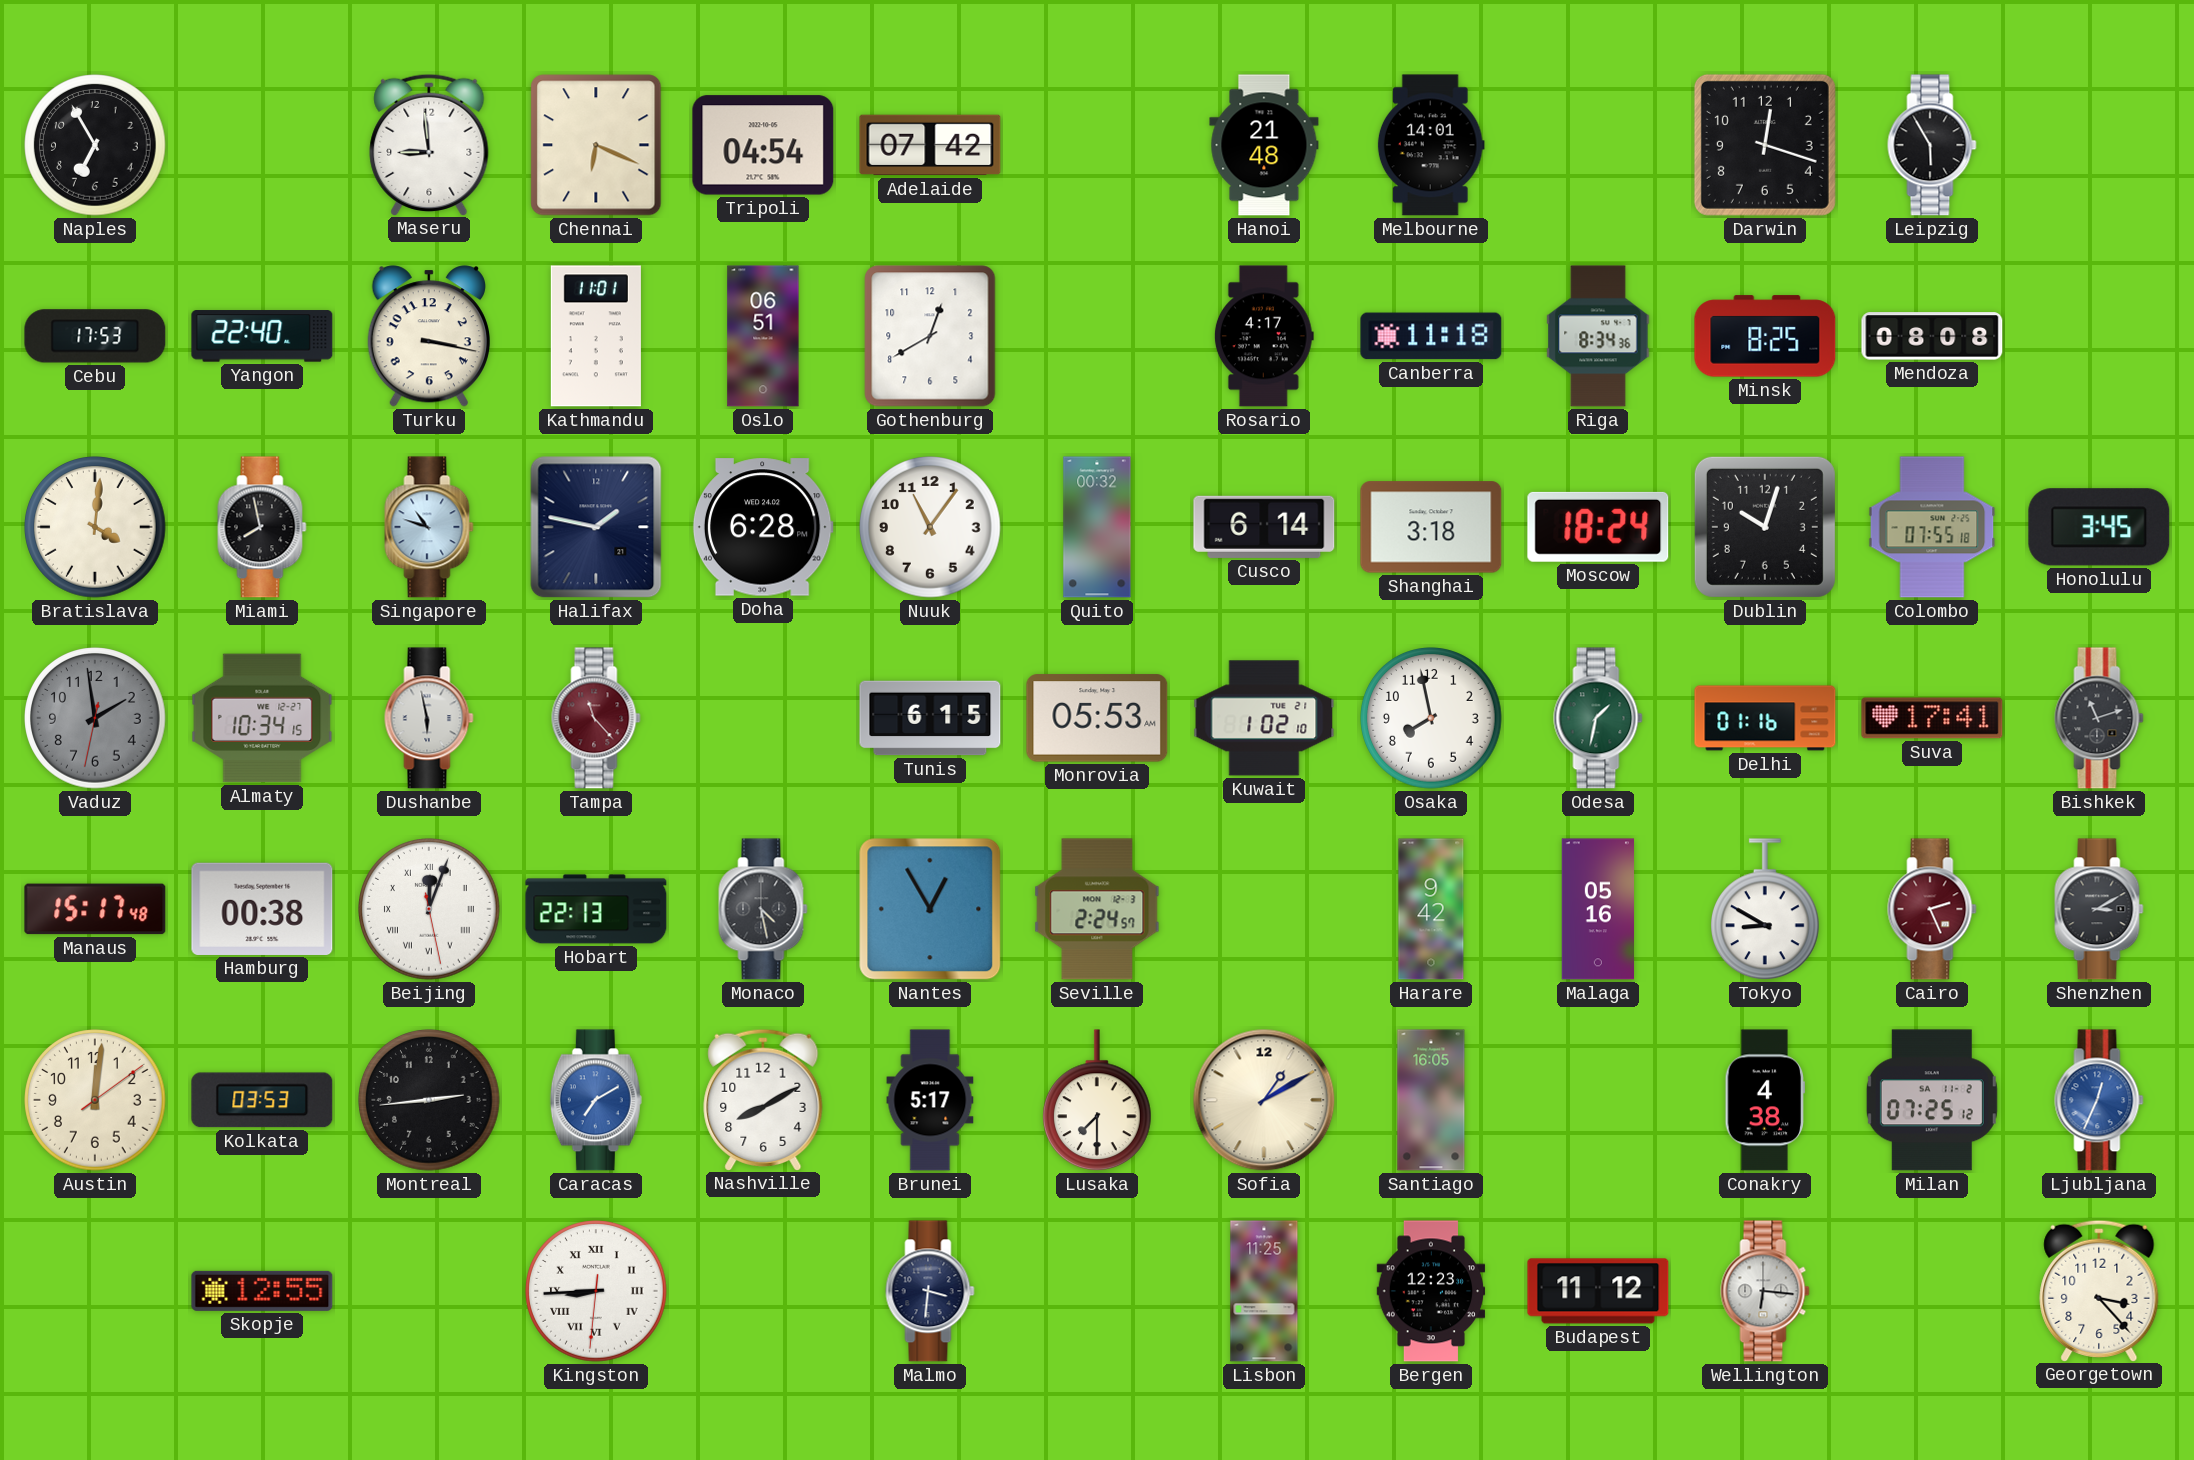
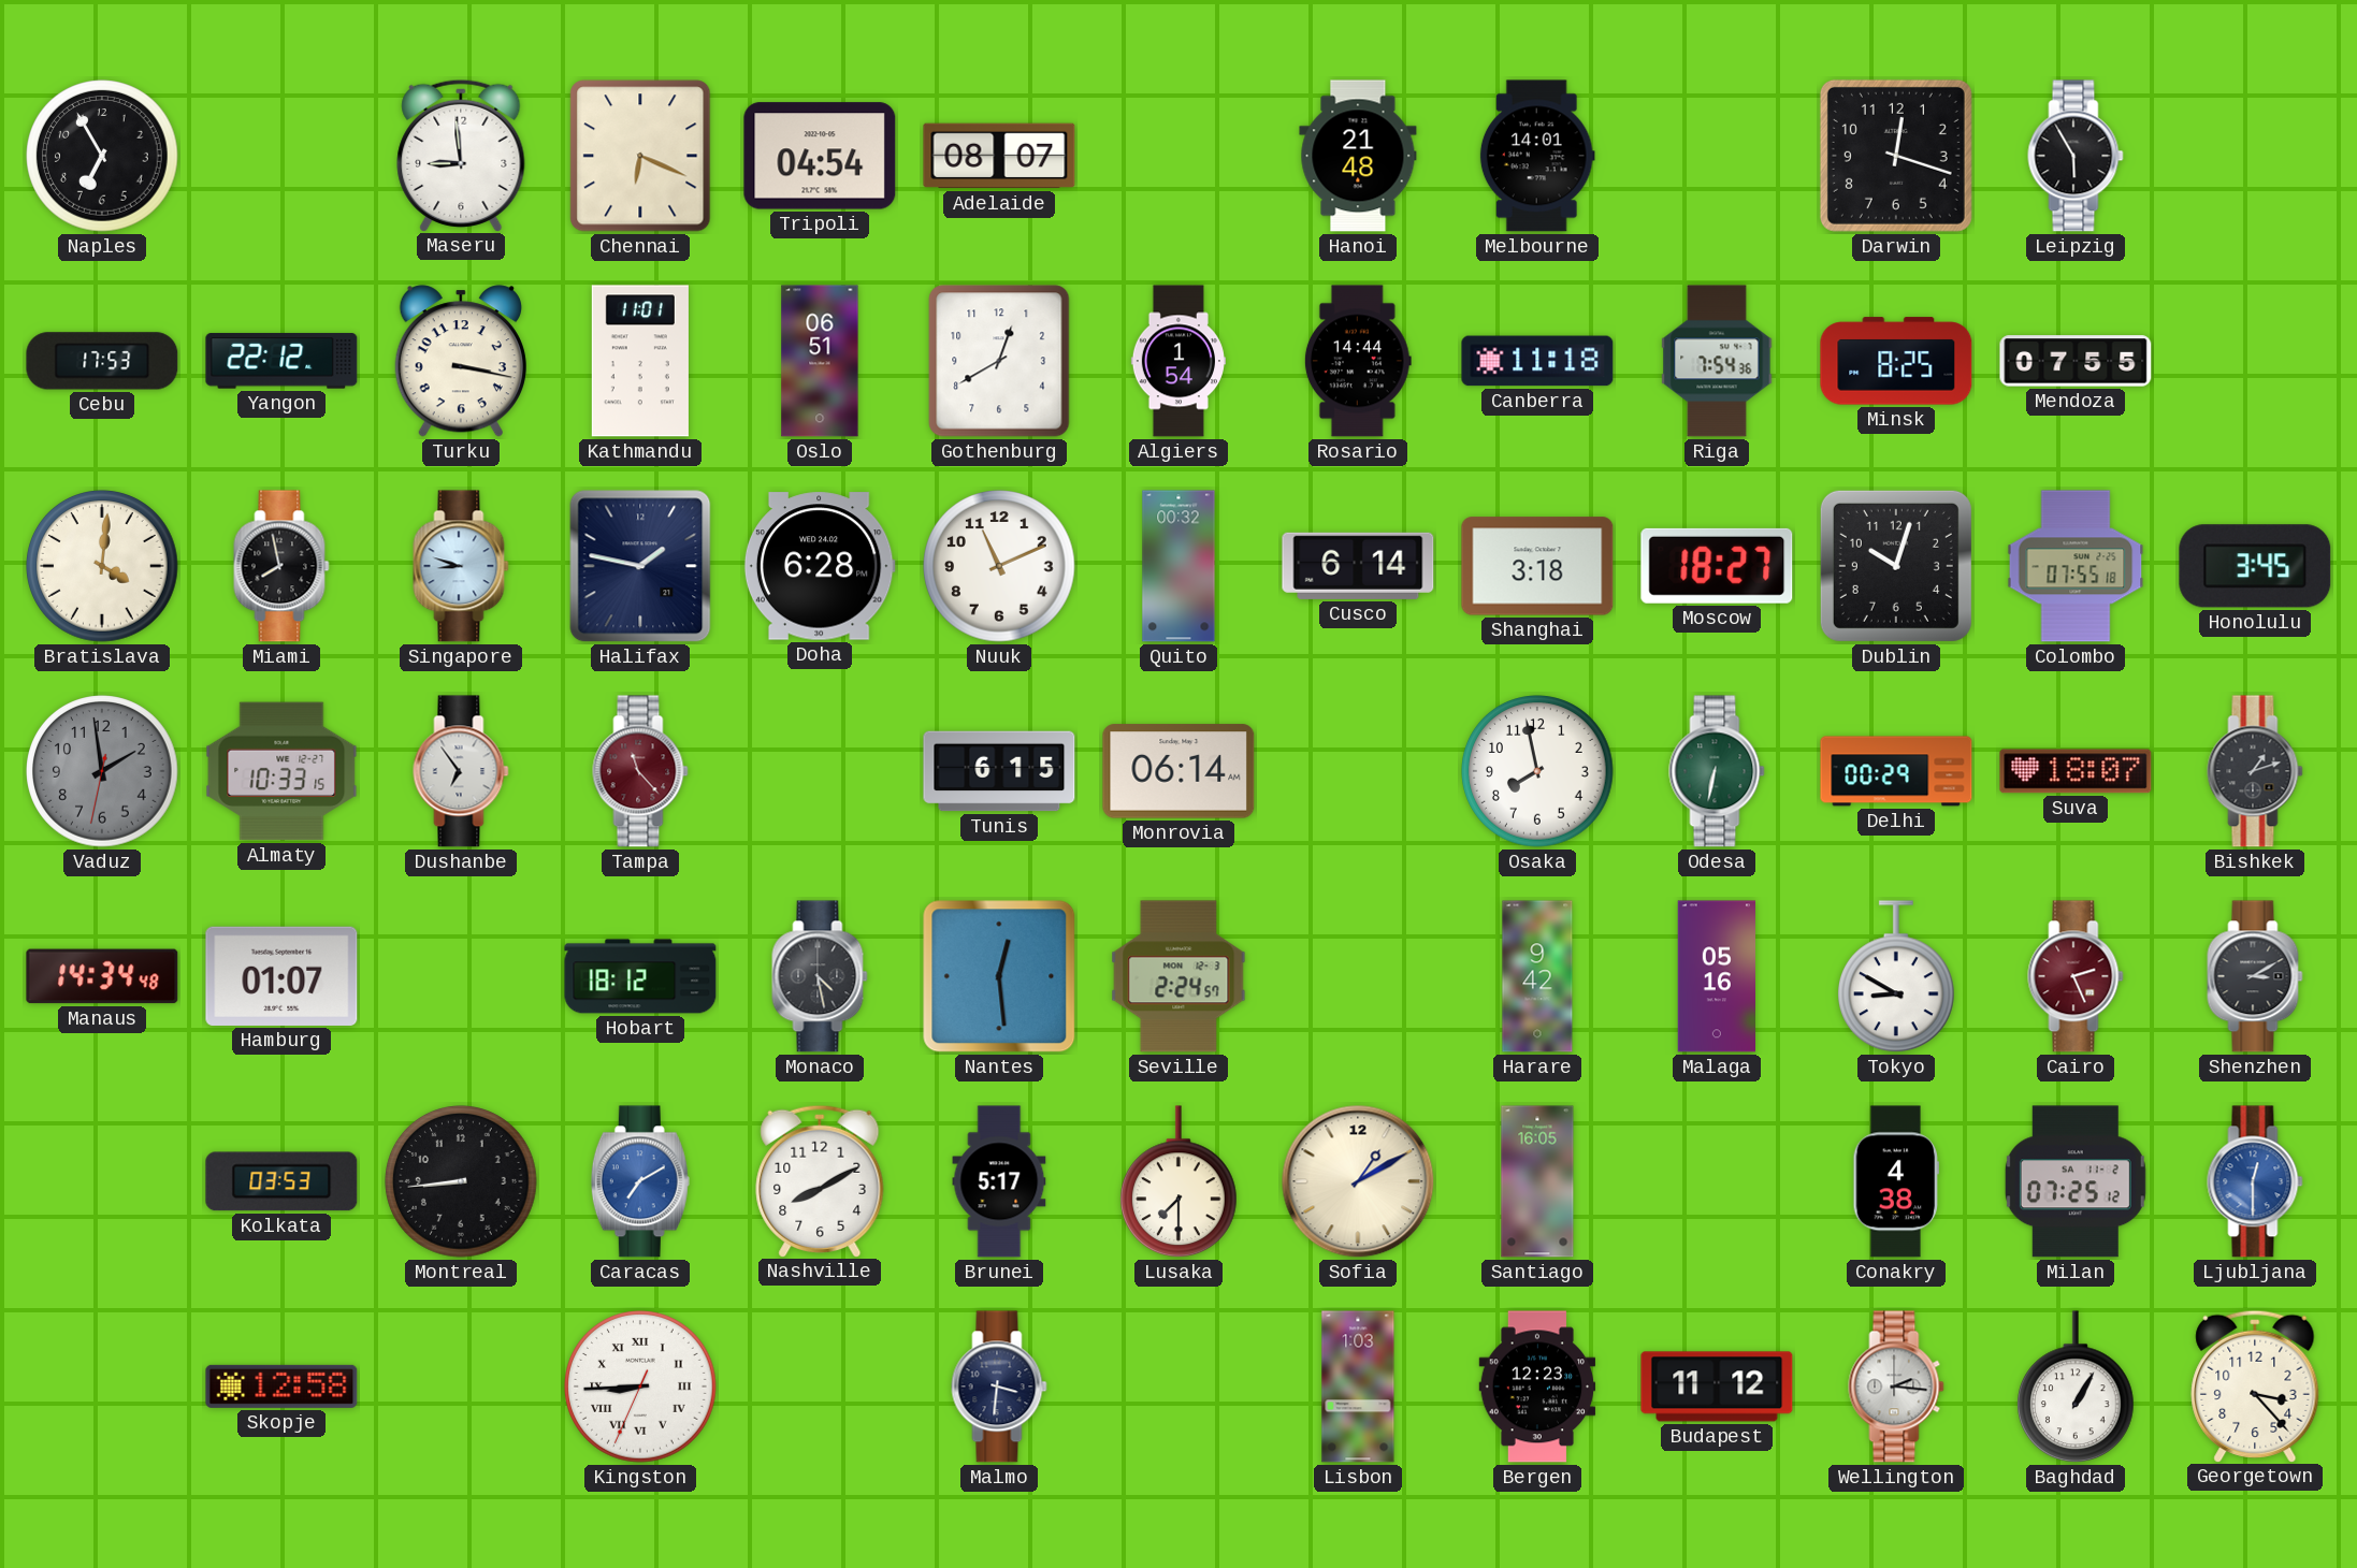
Adelaide: 07:42 -> 08:07 (999, 156)
Yangon: 22:40 -> 22:12 (281, 361)
Algiers: none -> 1:54 (1178, 361)
Rosario: 4:17 -> 14:44 (1358, 361)
Riga: 8:34 -> 7:54 (1717, 361)
Mendoza: 08:08 -> 07:55 (2076, 361)
Singapore: 10:48 -> 8:48 (461, 566)
Nuuk: 11:06 -> 11:11 (999, 566)
Moscow: 18:24 -> 18:27 (1717, 566)
Almaty: 10:34 -> 10:33 (281, 771)
Dushanbe: 5:58 -> 6:54 (461, 771)
Monrovia: 05:53 -> 06:14 (1178, 771)
Kuwait: 1:02 -> none (1264, 718)
Odesa: 1:32 -> 6:32 (1717, 771)
Delhi: 01:16 -> 00:29 (1896, 771)
Suva: 17:41 -> 18:07 (2076, 771)
Bishkek: 11:12 -> 1:12 (2255, 771)
Manaus: 15:17 -> 14:34 (102, 976)
Hamburg: 00:38 -> 01:07 (281, 976)
Beijing: 12:03 -> none (429, 909)
Hobart: 22:13 -> 18:12 (640, 976)
Nantes: 12:55 -> 12:29 (999, 976)
Austin: 12:01 -> none (95, 1100)
Montreal: 2:44 -> 8:44 (461, 1181)
Ljubljana: 12:34 -> 12:30 (2255, 1181)
Skopje: 12:55 -> 12:58 (281, 1386)
Kingston: 8:44:31 -> 8:44:34 (640, 1386)
Lisbon: 11:25 -> 1:03 (1358, 1386)
Wellington: 6:16 -> 2:16 (1896, 1386)
Baghdad: none -> 1:05 (2077, 1388)
